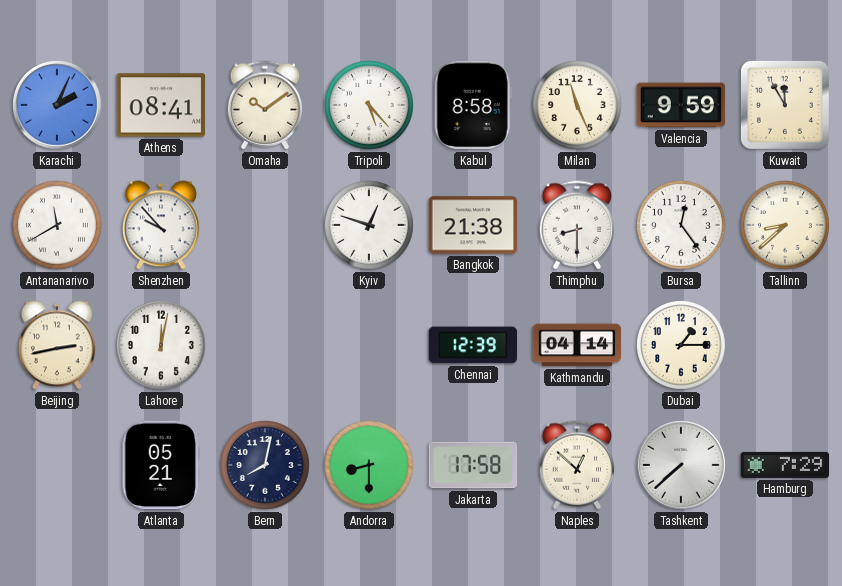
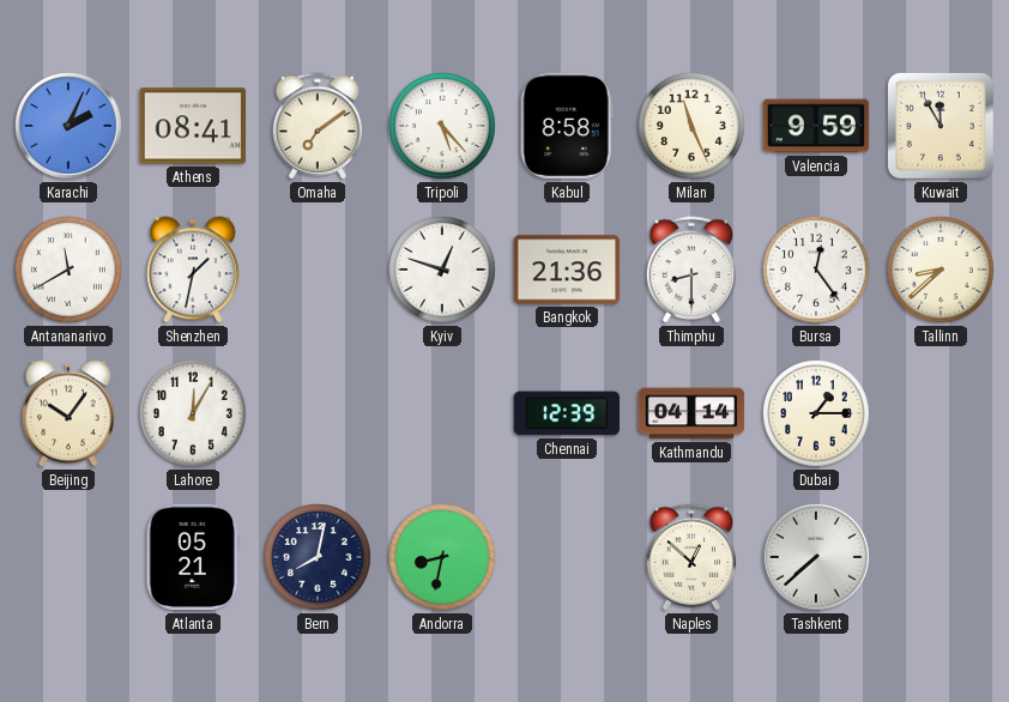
Omaha: 10:09 -> 7:09 (318, 126)
Shenzhen: 9:53 -> 1:32 (194, 270)
Bangkok: 21:38 -> 21:36 (567, 270)
Beijing: 2:43 -> 10:06 (70, 413)
Lahore: 12:02 -> 12:05 (194, 414)
Andorra: 8:30 -> 8:32 (443, 558)
Jakarta: 17:58 -> none (473, 465)
Hamburg: 7:29 -> none (785, 465)
